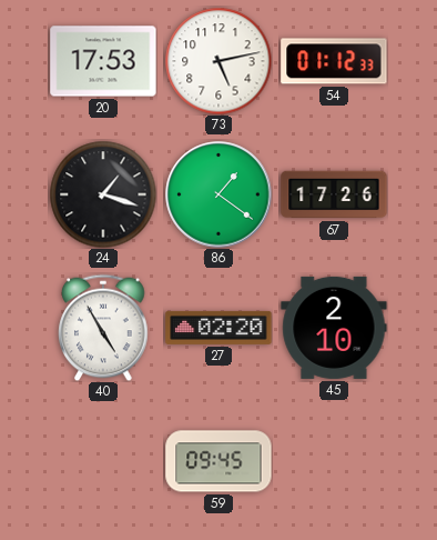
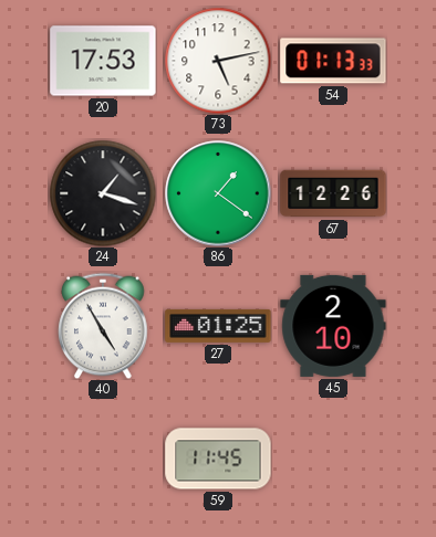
54: 01:12 -> 01:13 (333, 61)
67: 17:26 -> 12:26 (333, 193)
27: 02:20 -> 01:25 (218, 326)
59: 09:45 -> 11:45 (218, 459)
